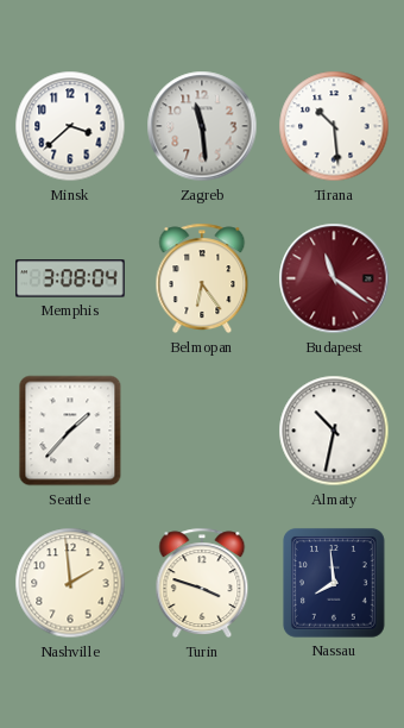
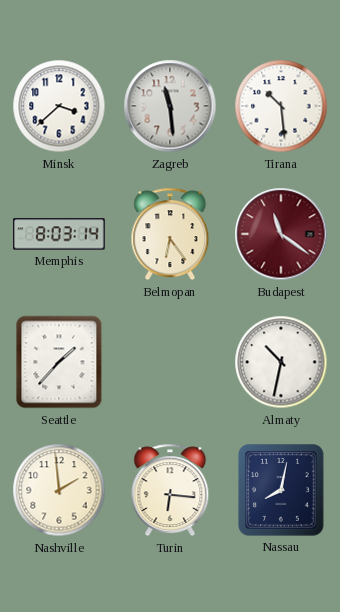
Memphis: 3:08 -> 8:03 (59, 234)
Turin: 3:48 -> 6:16 (170, 490)
Nassau: 7:59 -> 8:02 (281, 490)
